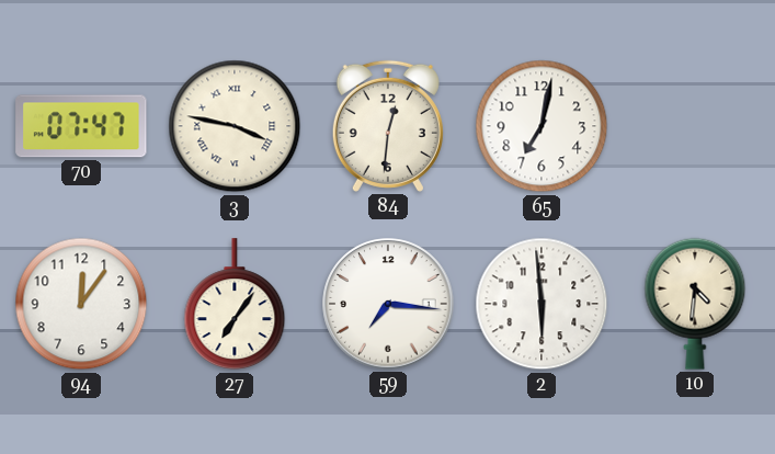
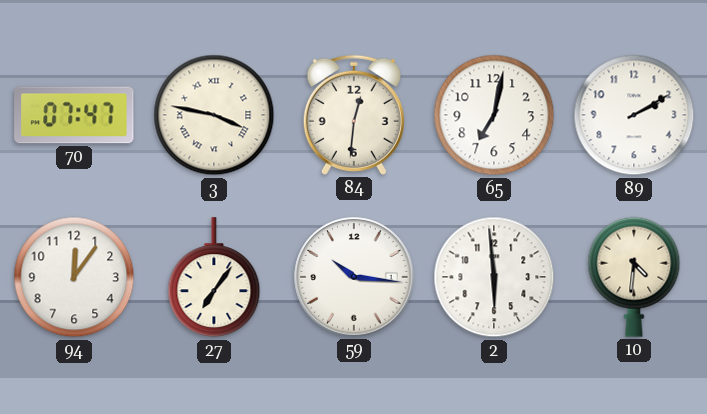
89: none -> 2:10 (634, 115)
59: 7:16 -> 10:16 (354, 277)
